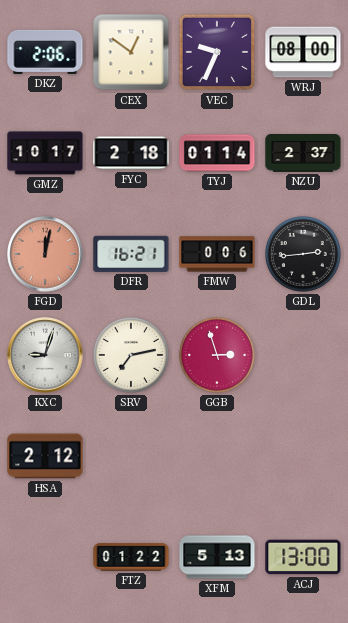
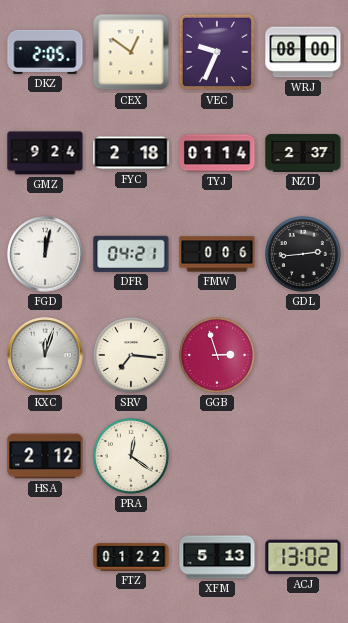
DKZ: 2:06 -> 2:05 (45, 52)
GMZ: 10:17 -> 9:24 (45, 153)
FGD dial: salmon -> white (45, 254)
DFR: 16:21 -> 04:21 (131, 254)
KXC: 9:03 -> 12:03 (45, 355)
SRV: 7:13 -> 7:16 (131, 355)
PRA: none -> 12:21 (131, 456)
ACJ: 13:00 -> 13:02 (303, 557)
